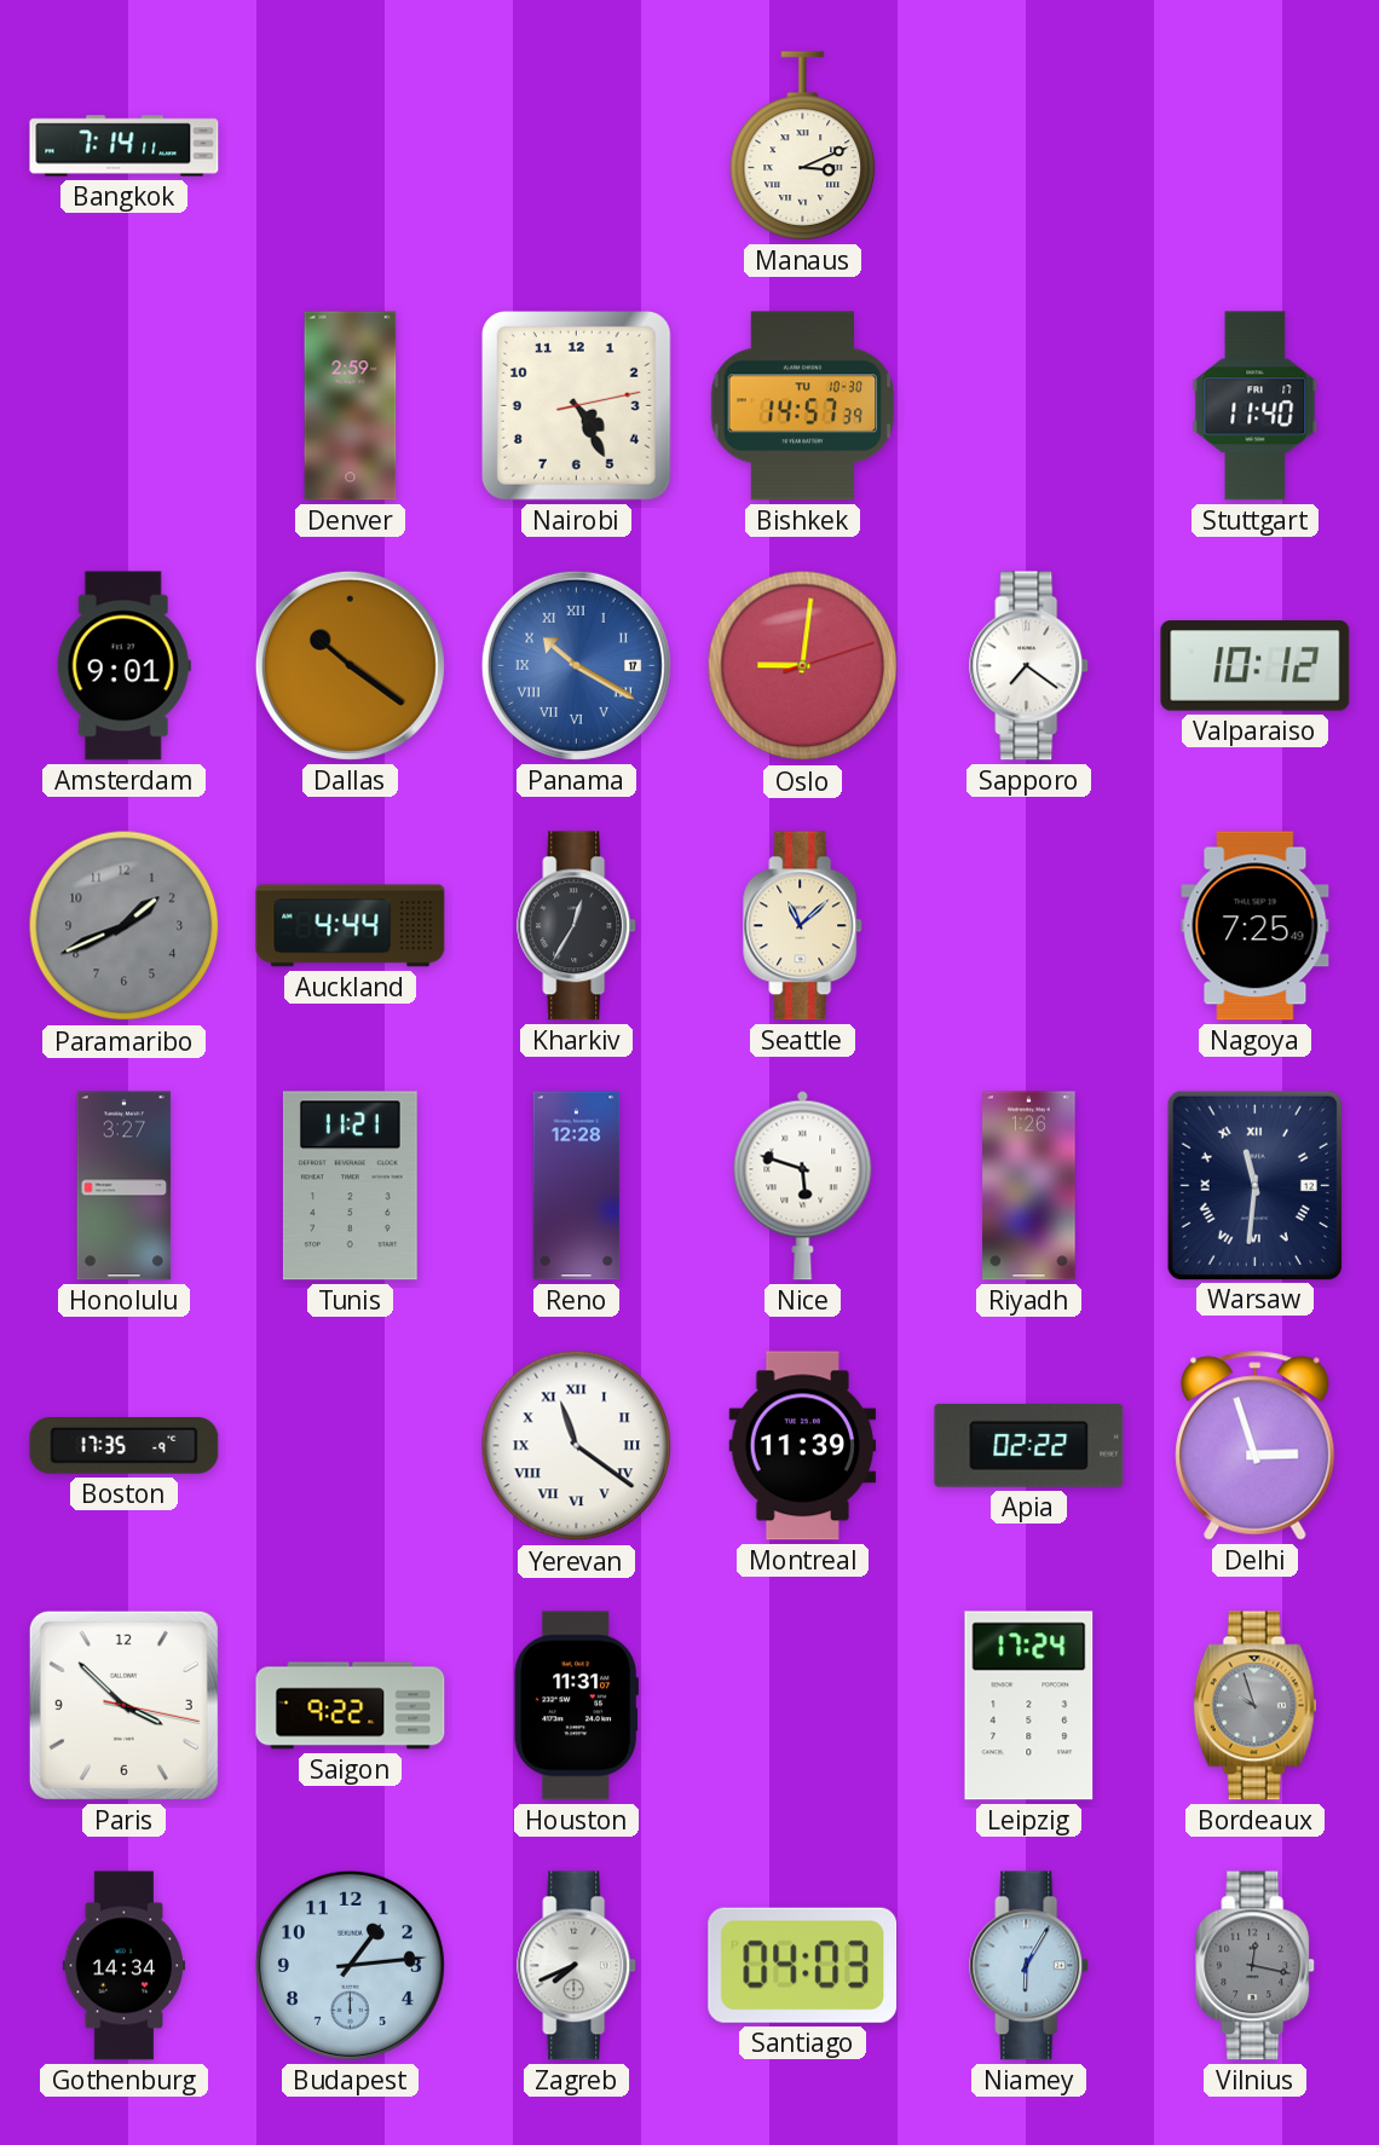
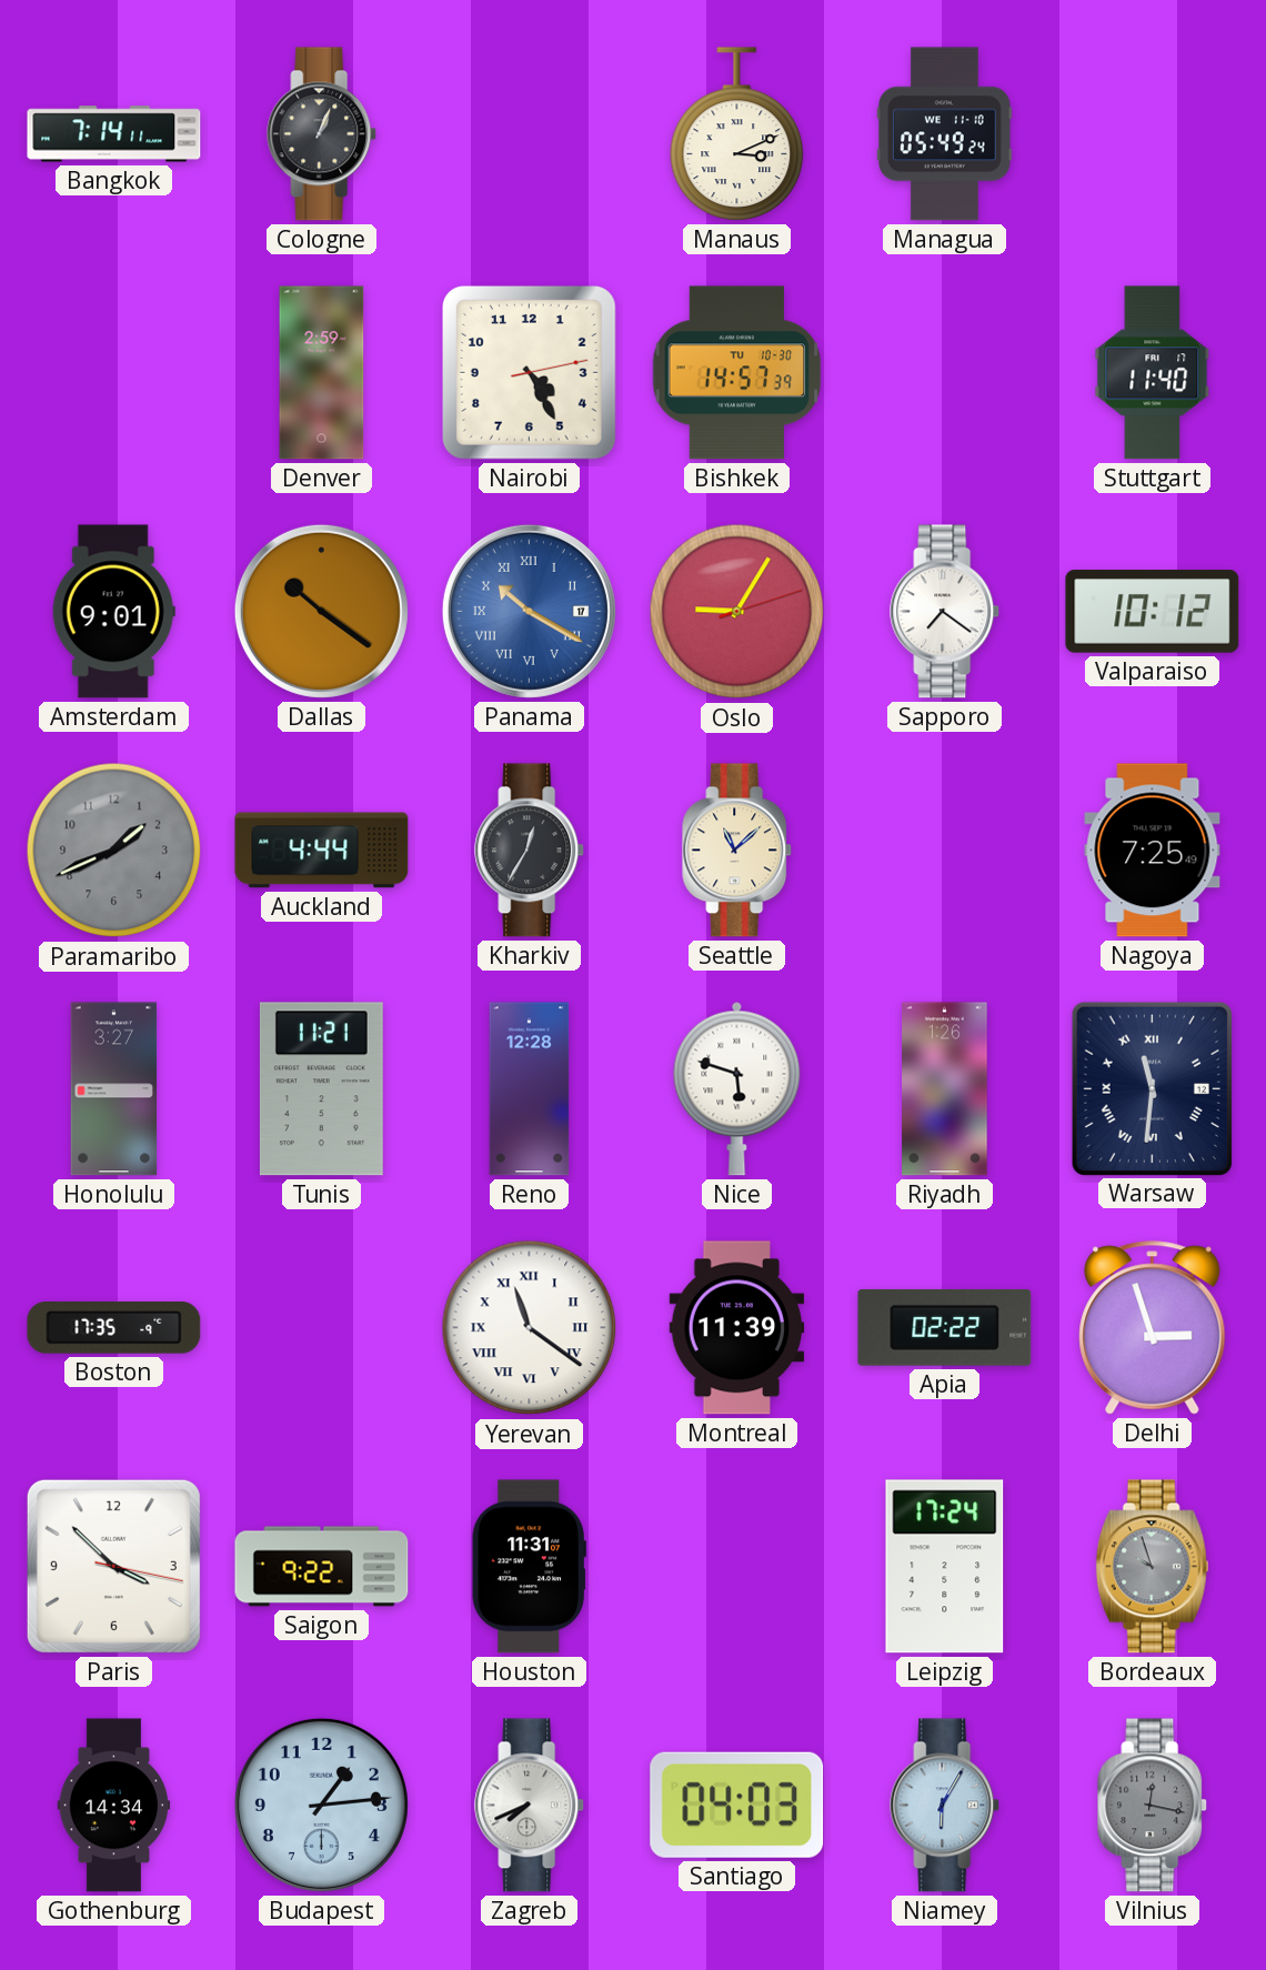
Cologne: none -> 1:04 (322, 134)
Managua: none -> 05:49 (944, 134)
Oslo: 9:01 -> 9:05 (737, 612)
